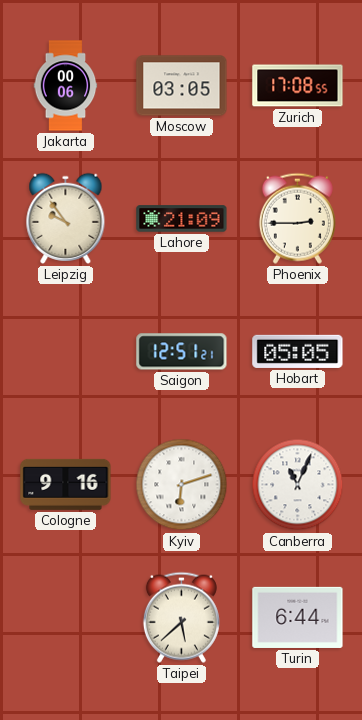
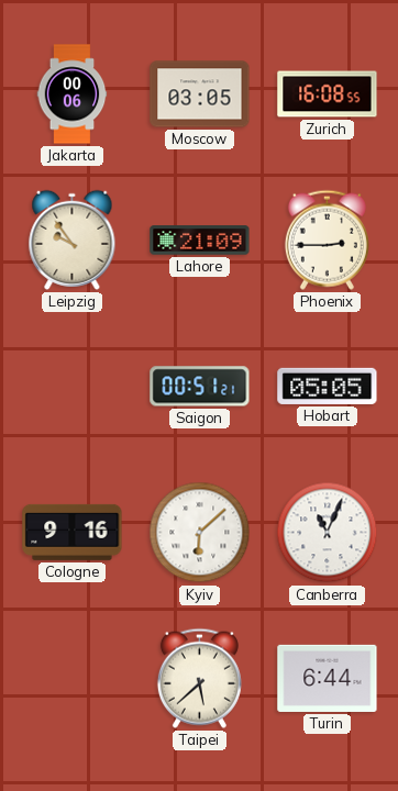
Zurich: 17:08 -> 16:08 (328, 94)
Saigon: 12:51 -> 00:51 (200, 387)
Kyiv: 6:12 -> 6:08 (200, 533)
